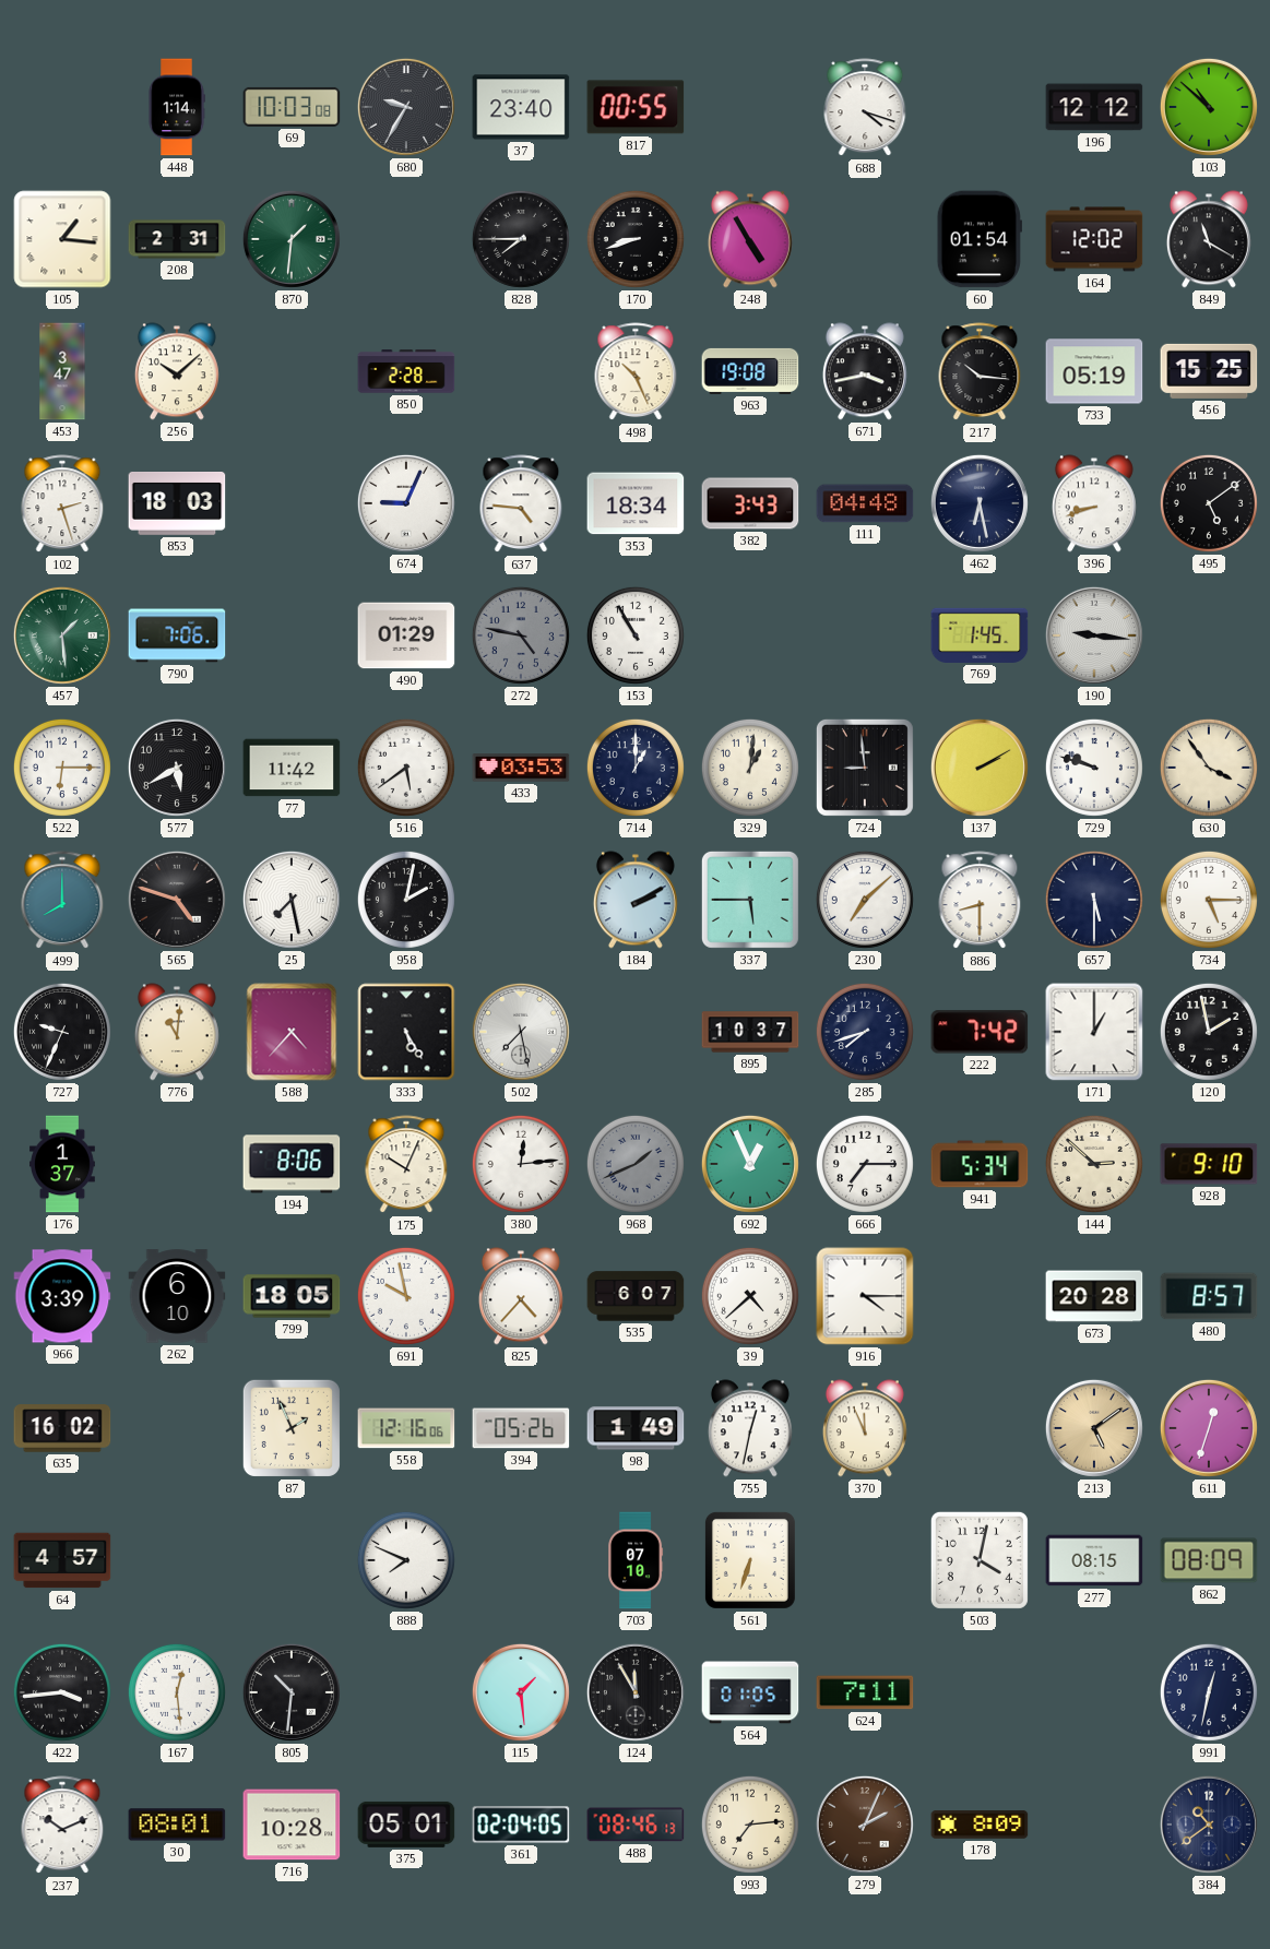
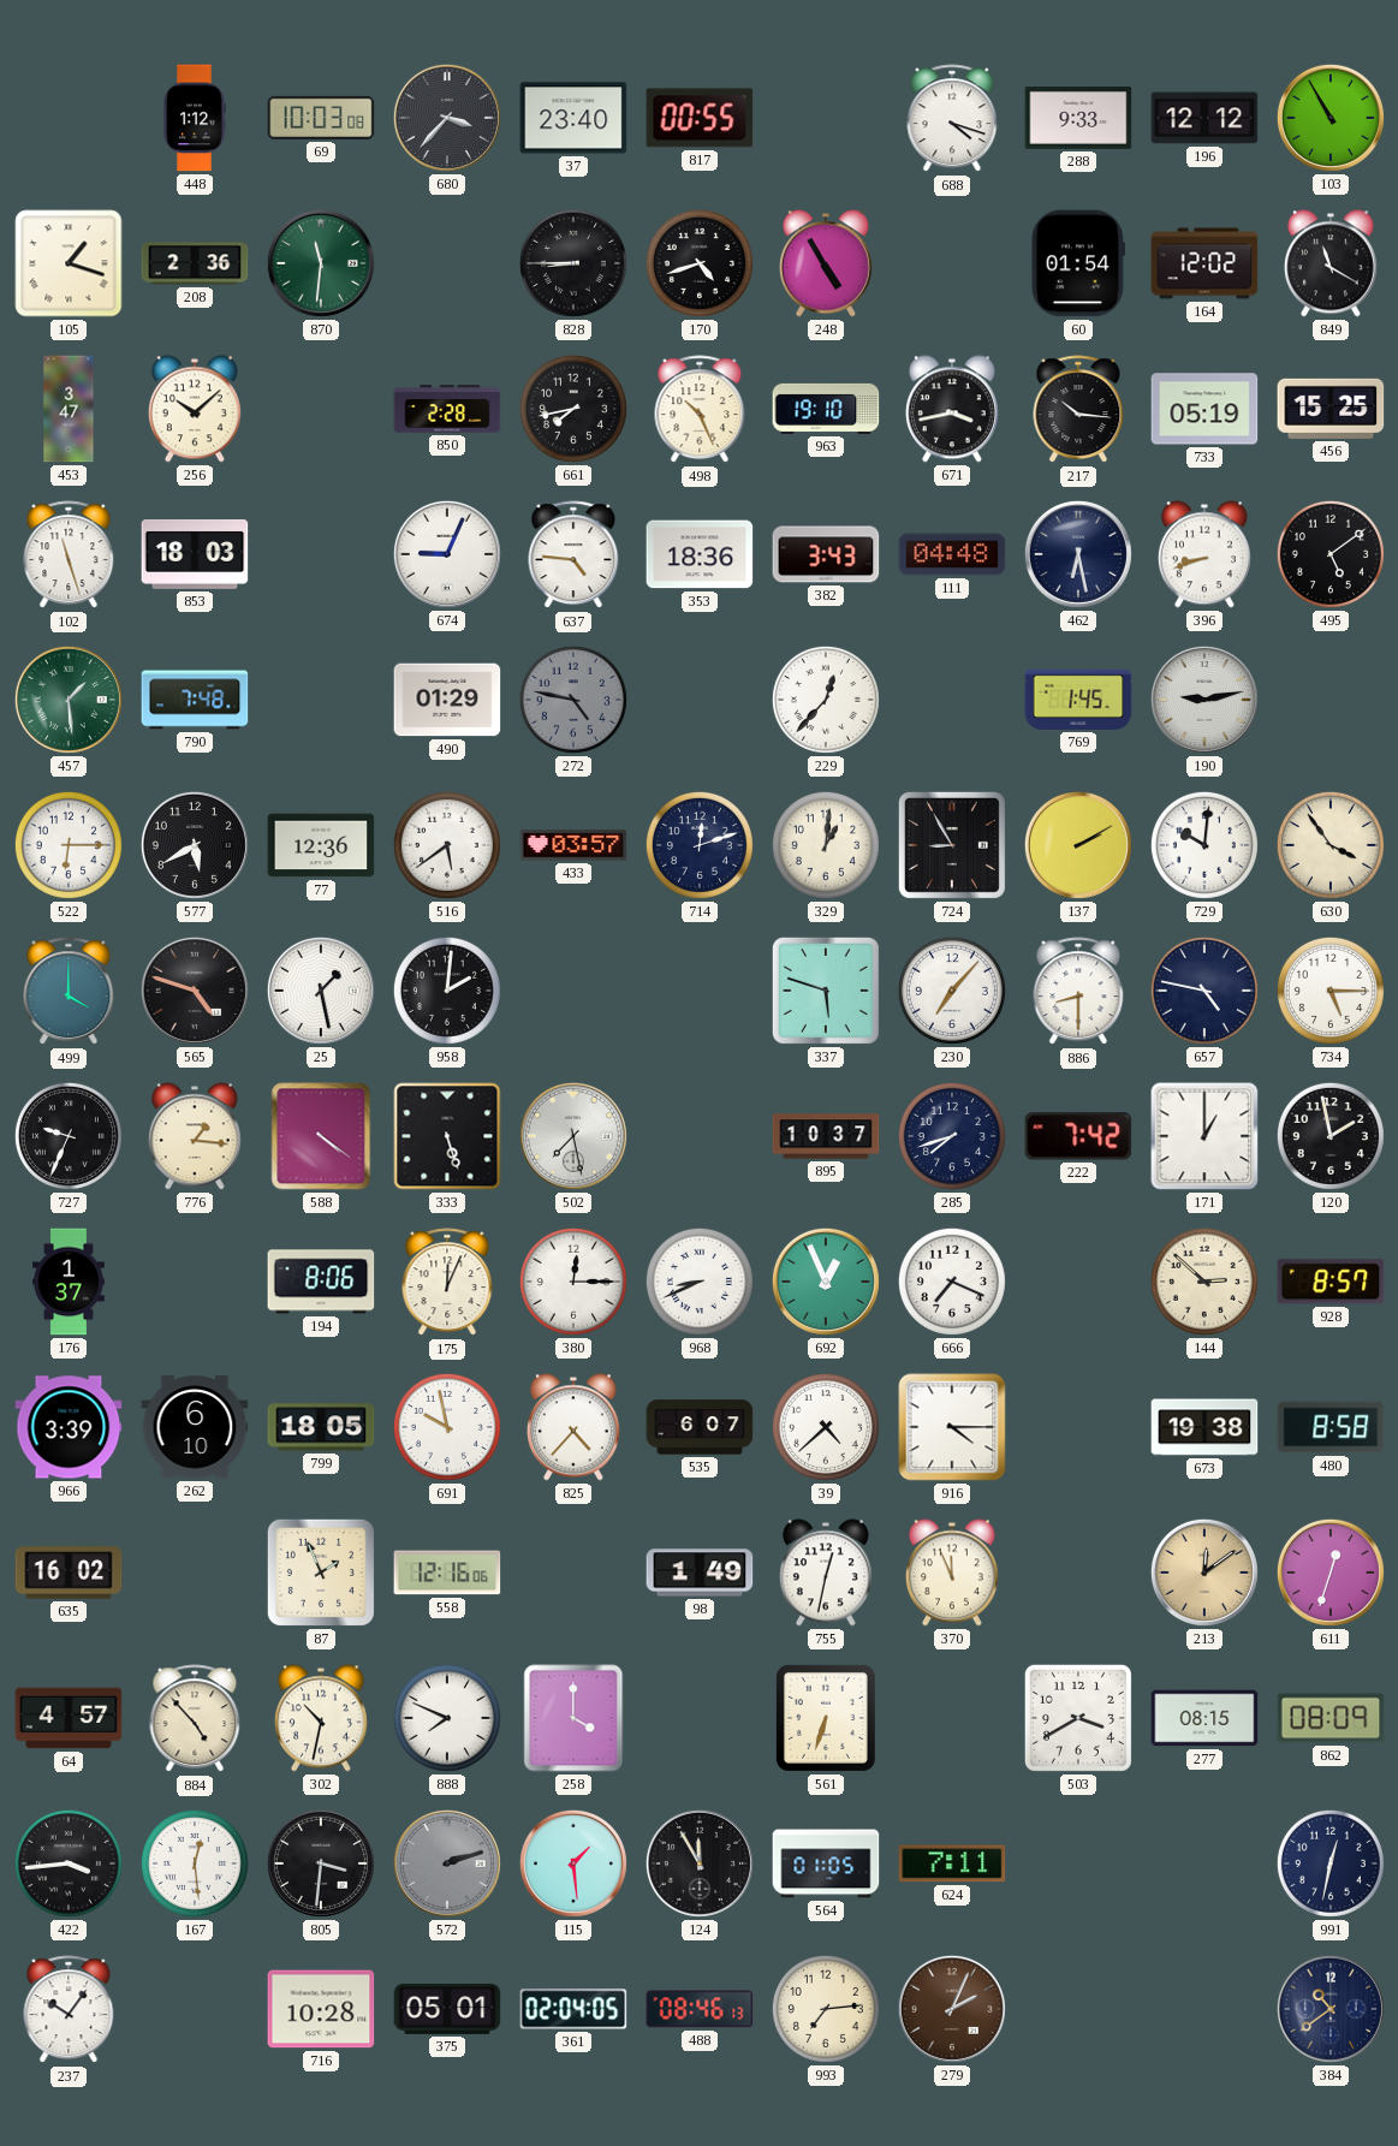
448: 1:14 -> 1:12 (195, 118)
680: 9:35 -> 3:37 (447, 118)
288: none -> 9:33 (1078, 118)
103: 10:52 -> 10:55 (1331, 118)
105: 1:16 -> 1:18 (69, 263)
208: 2:31 -> 2:36 (195, 263)
870: 1:31 -> 11:31 (321, 263)
828: 7:45 -> 8:45 (573, 263)
170: 8:42 -> 4:42 (700, 263)
661: none -> 7:43 (573, 409)
963: 19:08 -> 19:10 (826, 409)
102: 2:27 -> 11:27 (69, 555)
353: 18:34 -> 18:36 (700, 554)
790: 7:06 -> 7:48 (195, 700)
153: 10:55 -> none (636, 635)
229: none -> 12:37 (826, 700)
190: 9:16 -> 9:13 (1204, 700)
77: 11:42 -> 12:36 (321, 845)
433: 03:53 -> 03:57 (573, 845)
714: 1:00 -> 12:12 (700, 845)
724: 8:59 -> 8:55 (952, 845)
729: 9:48 -> 10:01 (1204, 845)
499: 8:00 -> 4:00 (69, 992)
25: 7:28 -> 1:28 (321, 991)
958: 2:02 -> 2:01 (447, 991)
184: 2:10 -> none (636, 900)
337: 5:45 -> 5:48 (826, 991)
230: 7:08 -> 7:07 (952, 991)
657: 5:30 -> 4:47 (1204, 991)
776: 11:01 -> 1:16 (195, 1136)
588: 4:37 -> 4:21 (321, 1136)
333: 5:25 -> 5:27 (447, 1136)
175: 10:04 -> 12:04 (447, 1283)
380: 12:14 -> 12:15 (573, 1282)
968: 1:41 -> 8:41 (700, 1282)
968 dial: grey -> white (700, 1282)
666: 7:15 -> 7:19 (952, 1282)
941: 5:34 -> none (980, 1164)
928: 9:10 -> 8:57 (1331, 1282)
673: 20:28 -> 19:38 (1204, 1427)
480: 8:57 -> 8:58 (1331, 1427)
394: 05:26 -> none (521, 1428)
213: 5:09 -> 12:09 (1204, 1573)
884: none -> 4:53 (195, 1719)
302: none -> 10:32 (321, 1718)
258: none -> 4:00 (573, 1718)
703: 07:10 -> none (637, 1560)
503: 4:02 -> 3:40 (1078, 1718)
805: 10:31 -> 3:31 (321, 1863)
572: none -> 2:12 (447, 1863)
237: 10:11 -> 10:06 (69, 2010)
30: 08:01 -> none (177, 1825)
178: 8:09 -> none (980, 1825)
